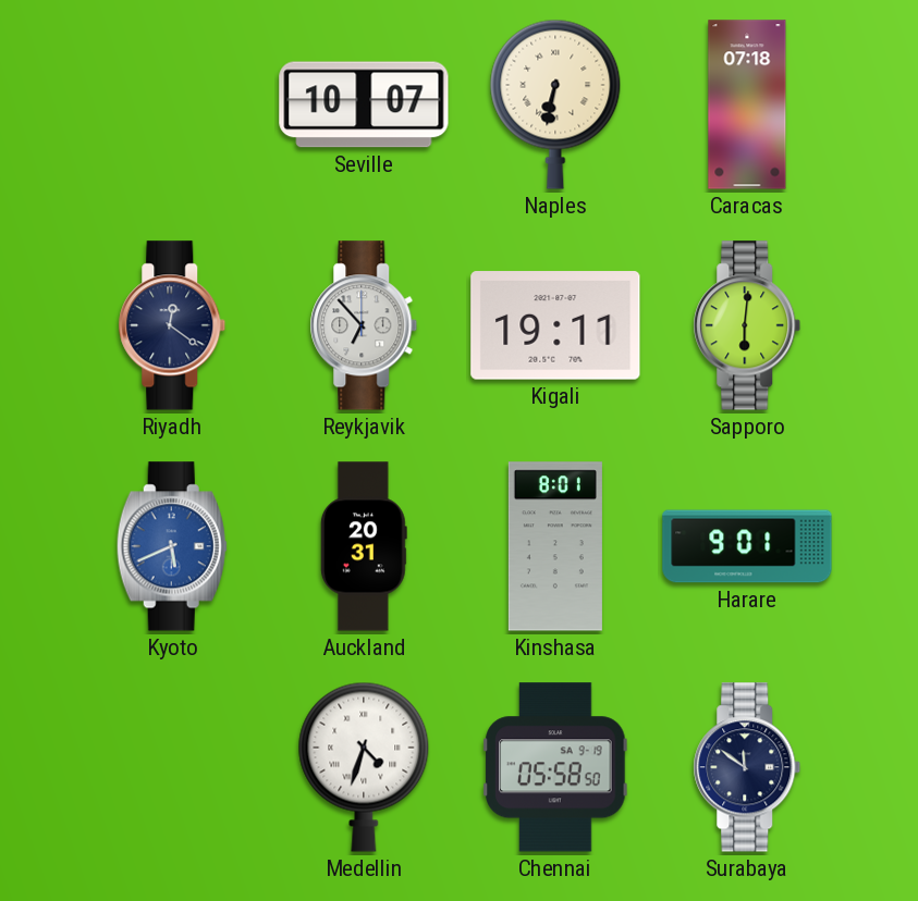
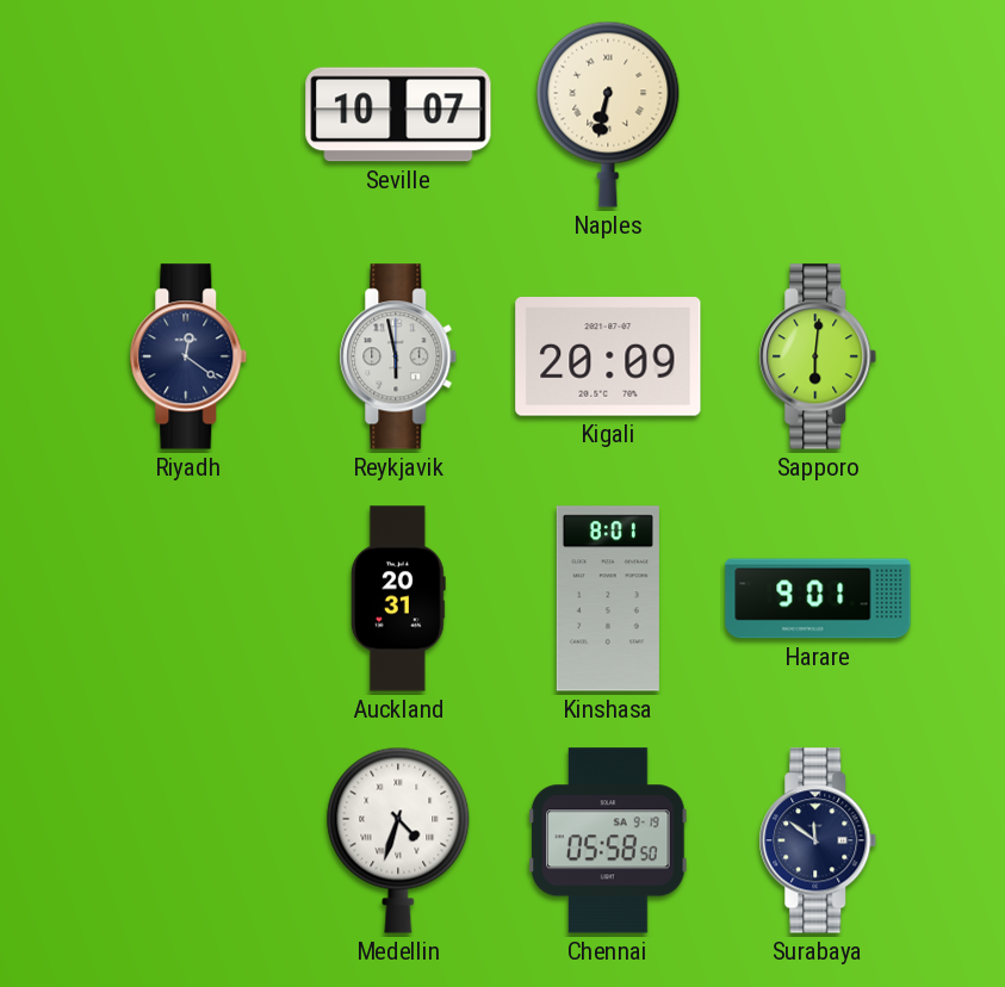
Caracas: 07:18 -> none (747, 104)
Reykjavik: 6:53 -> 5:58 (398, 356)
Kigali: 19:11 -> 20:09 (608, 356)
Kyoto: 5:41 -> none (172, 546)
